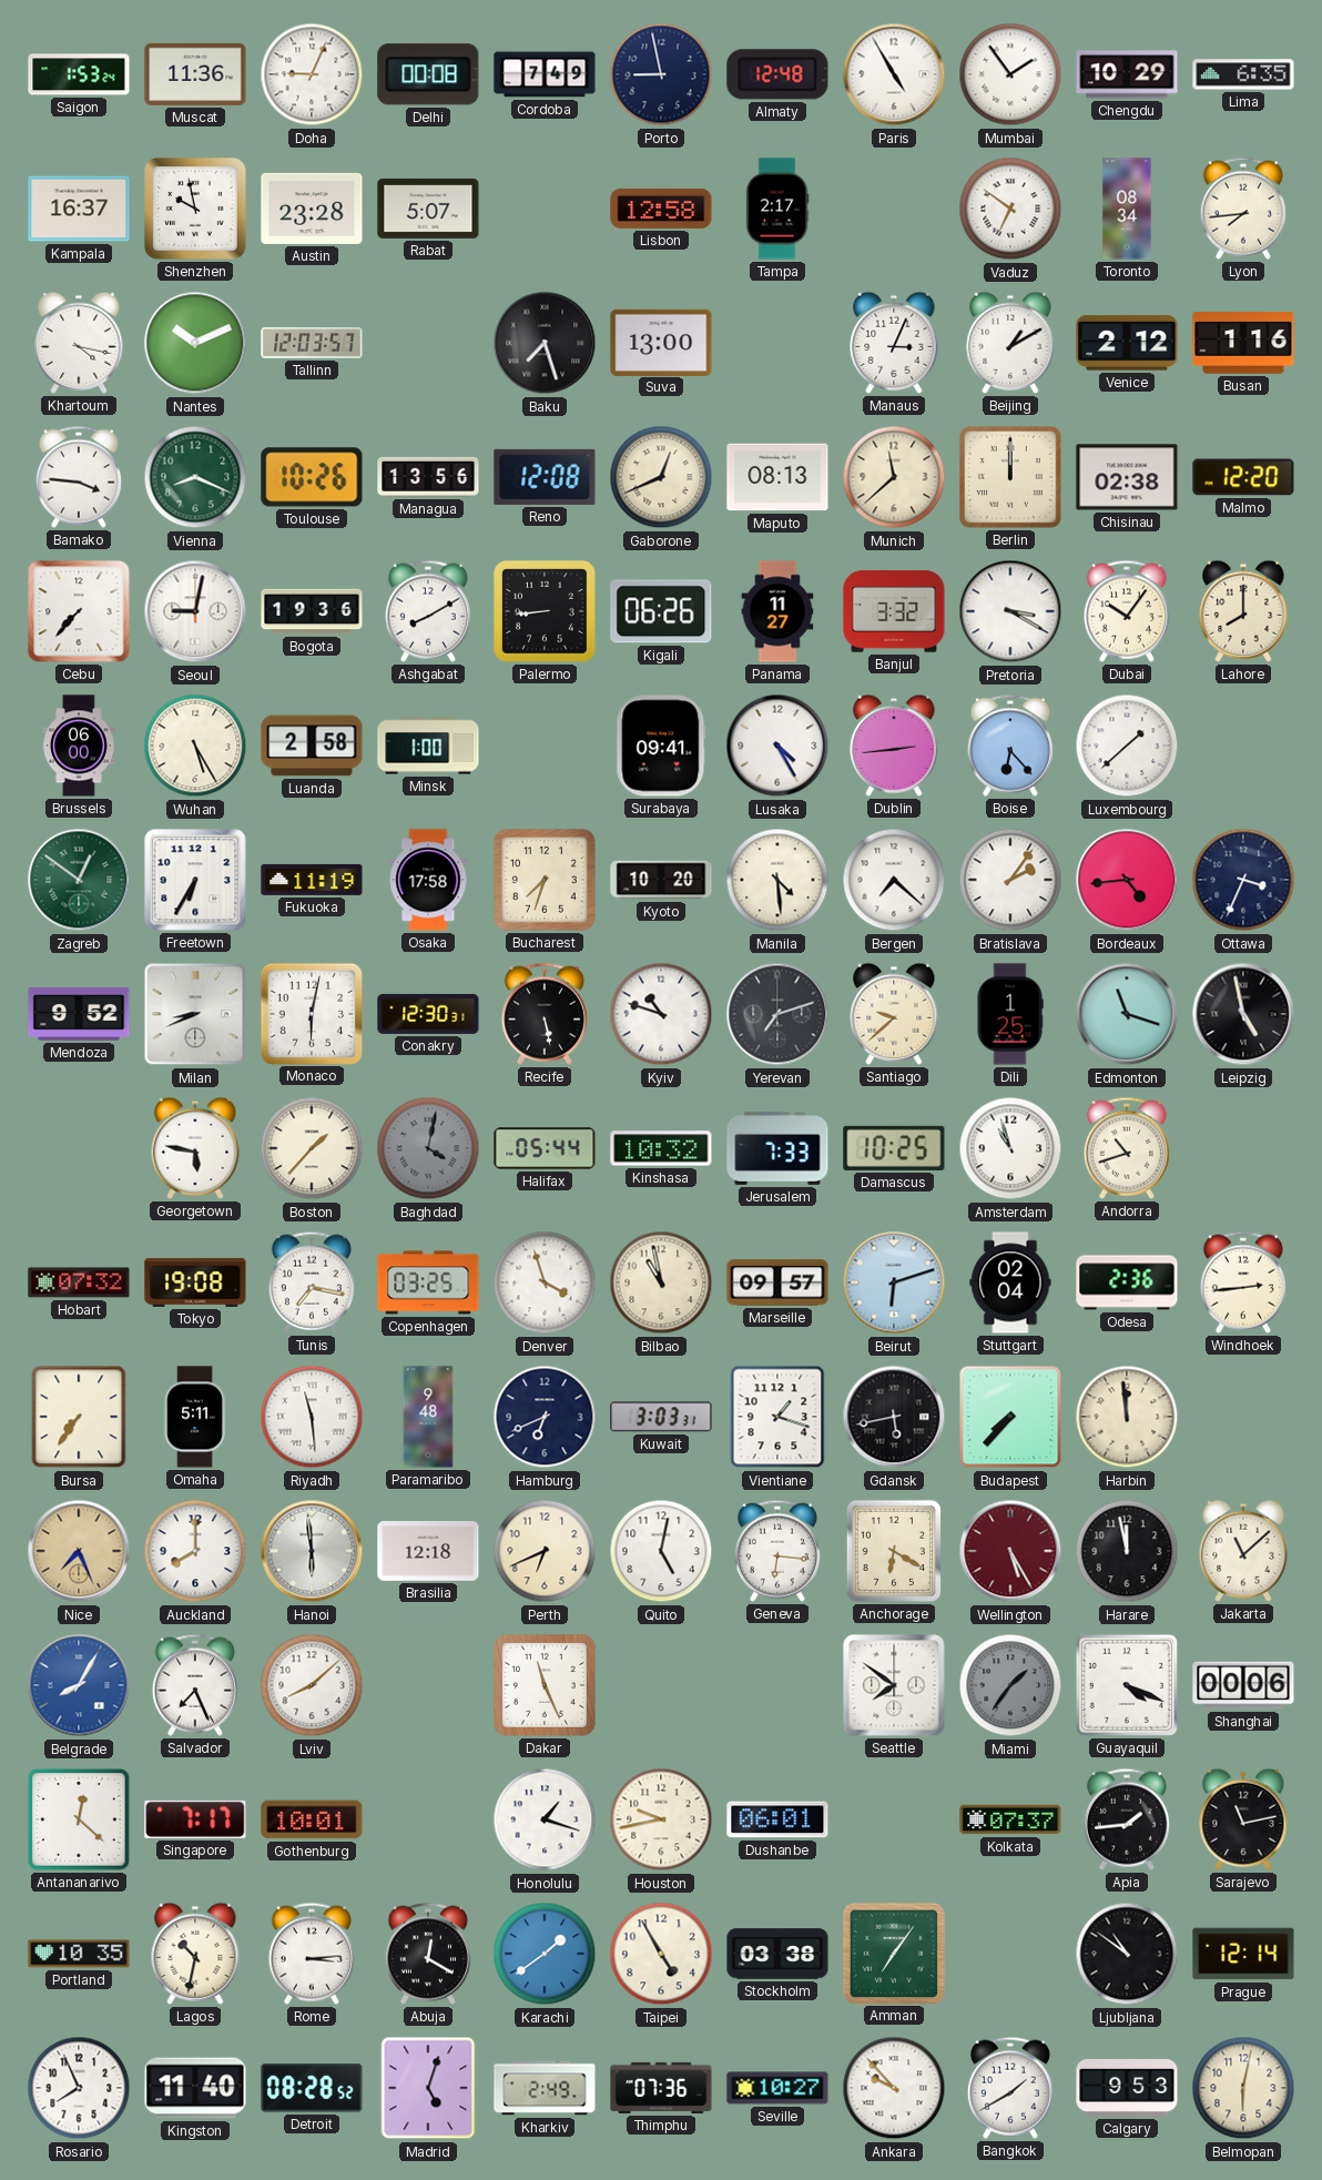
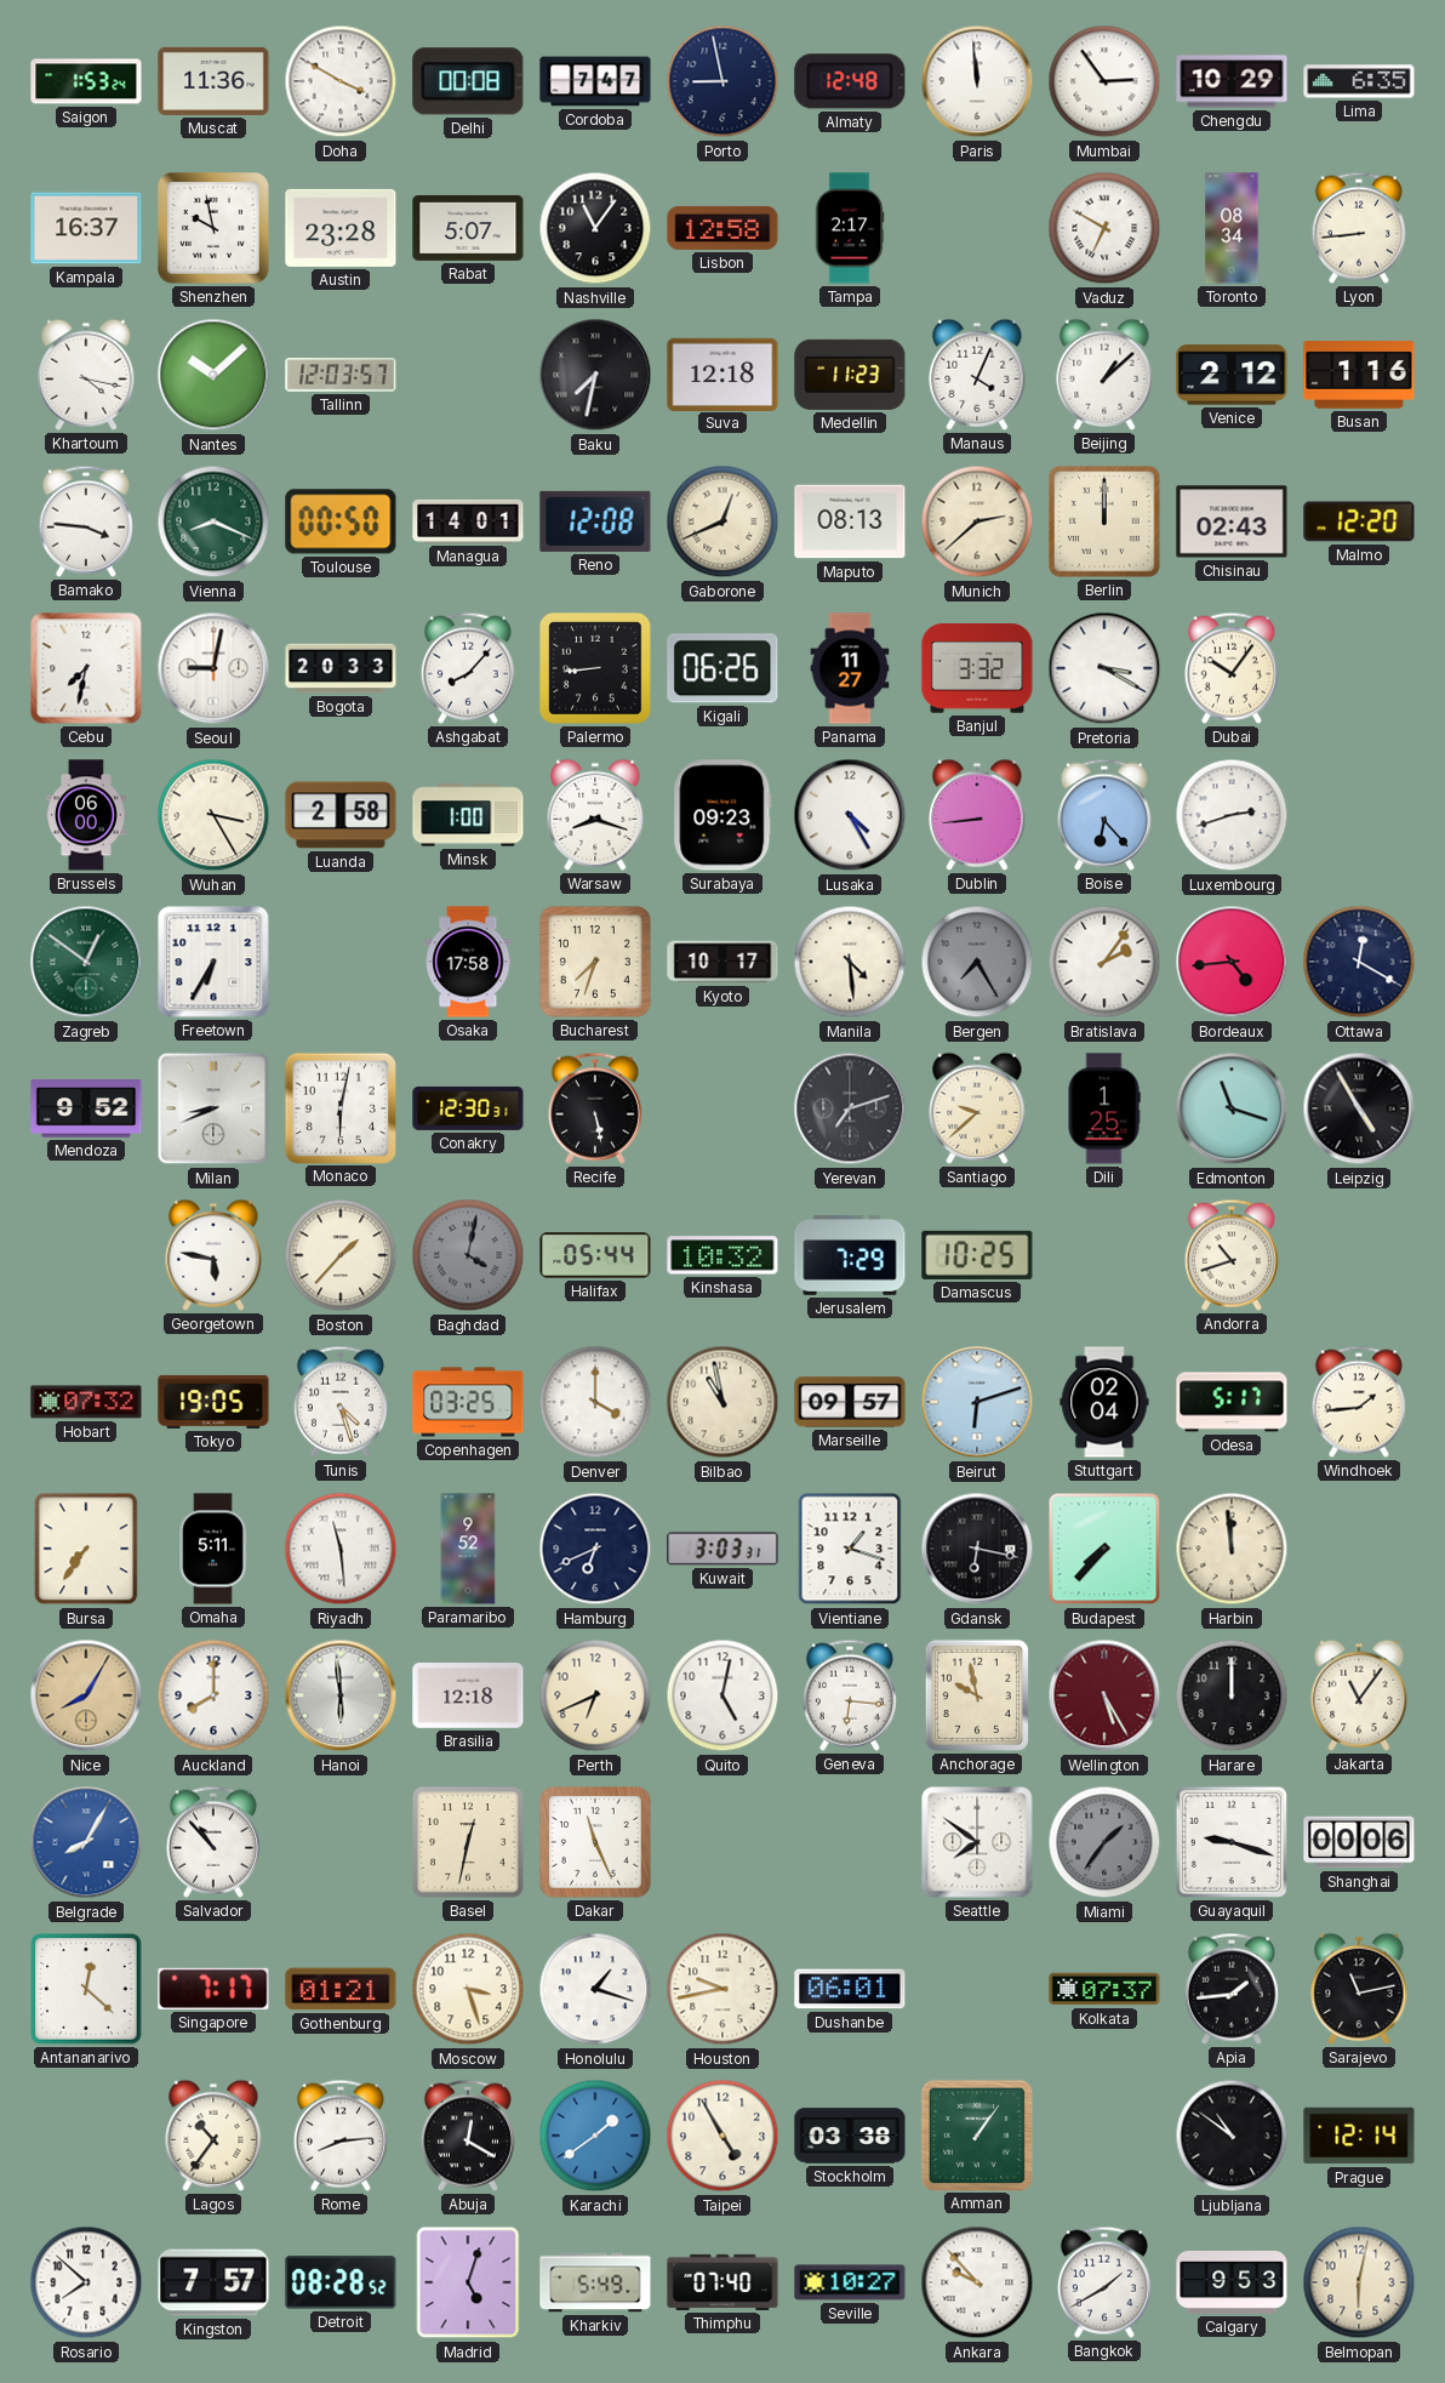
Doha: 9:04 -> 3:50 (341, 81)
Cordoba: 7:49 -> 7:47 (595, 81)
Paris: 4:55 -> 11:59 (977, 81)
Mumbai: 1:54 -> 2:54 (1104, 81)
Nashville: none -> 11:06 (595, 228)
Vaduz: 6:51 -> 6:50 (1104, 228)
Lyon: 7:44 -> 8:44 (1359, 228)
Nantes: 10:11 -> 10:08 (213, 375)
Baku: 7:27 -> 7:32 (595, 375)
Suva: 13:00 -> 12:18 (722, 374)
Medellin: none -> 11:23 (850, 375)
Manaus: 3:04 -> 4:04 (977, 375)
Beijing: 1:10 -> 1:08 (1104, 375)
Toulouse: 10:26 -> 00:50 (341, 521)
Managua: 13:56 -> 14:01 (468, 521)
Munich: 11:38 -> 2:38 (977, 521)
Chisinau: 02:38 -> 02:43 (1232, 521)
Cebu: 7:37 -> 7:32 (86, 668)
Bogota: 19:36 -> 20:33 (341, 668)
Ashgabat: 8:10 -> 8:07 (468, 668)
Lahore: 8:00 -> none (1243, 611)
Wuhan: 5:25 -> 3:25 (213, 815)
Warsaw: none -> 8:18 (595, 815)
Surabaya: 09:41 -> 09:23 (722, 815)
Dublin: 2:44 -> 8:44 (977, 815)
Luxembourg: 1:38 -> 2:42 (1232, 815)
Fukuoka: 11:19 -> none (312, 880)
Kyoto: 10:20 -> 10:17 (722, 962)
Bergen: 7:22 -> 7:25 (977, 962)
Bergen dial: white -> grey (977, 962)
Ottawa: 3:34 -> 12:20 (1359, 962)
Kyiv: 10:48 -> none (661, 1014)
Leipzig: 4:58 -> 4:55 (1359, 1108)
Jerusalem: 7:33 -> 7:29 (850, 1255)
Amsterdam: 10:57 -> none (1010, 1148)
Tokyo: 19:08 -> 19:05 (213, 1402)
Tunis: 7:17 -> 4:27 (341, 1402)
Denver: 3:57 -> 4:00 (595, 1402)
Odesa: 2:36 -> 5:17 (1232, 1402)
Windhoek: 2:44 -> 1:44 (1359, 1402)
Paramaribo: 9:48 -> 9:52 (468, 1549)
Gdansk: 5:43 -> 6:17 (977, 1549)
Nice: 7:26 -> 8:05 (86, 1695)
Anchorage: 6:20 -> 9:58 (977, 1695)
Harare: 11:58 -> 12:00 (1232, 1695)
Jakarta: 11:08 -> 11:06 (1359, 1695)
Salvador: 7:26 -> 10:53 (213, 1842)
Lviv: 8:08 -> none (312, 1685)
Basel: none -> 12:32 (468, 1842)
Guayaquil: 4:19 -> 9:18 (1232, 1842)
Gothenburg: 10:01 -> 01:21 (341, 1989)
Moscow: none -> 3:27 (468, 1989)
Portland: 10:35 -> none (79, 1954)
Lagos: 10:32 -> 10:36 (213, 2136)
Rome: 3:14 -> 8:14 (341, 2136)
Amman: 7:06 -> 1:06 (976, 2134)
Rosario: 7:56 -> 7:52 (86, 2282)
Kingston: 11:40 -> 7:57 (213, 2282)
Kharkiv: 2:49 -> 5:49 (595, 2282)
Thimphu: 07:36 -> 07:40 (722, 2282)
